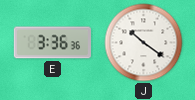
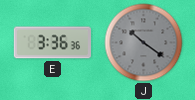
J dial: white -> grey (144, 43)
